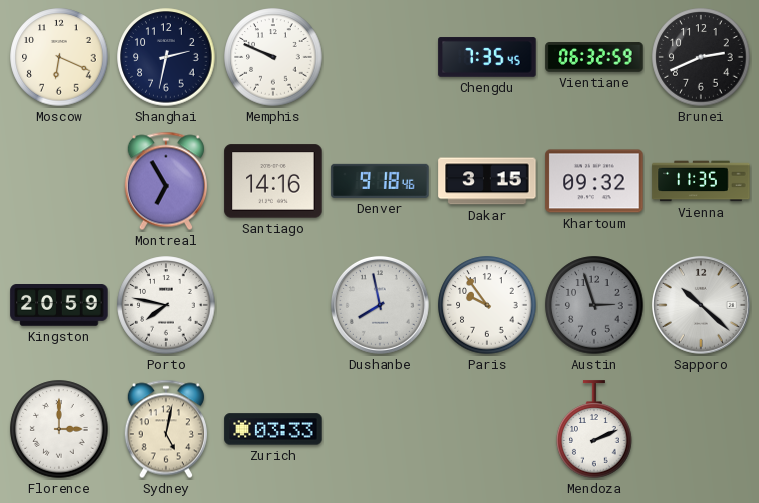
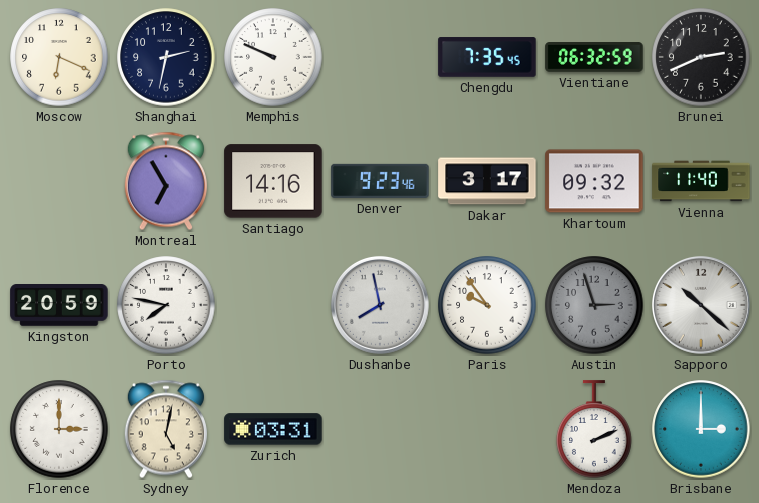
Denver: 9:18 -> 9:23 (380, 181)
Dakar: 3:15 -> 3:17 (487, 181)
Vienna: 11:35 -> 11:40 (701, 181)
Zurich: 03:33 -> 03:31 (273, 429)
Brisbane: none -> 3:00 (701, 429)
